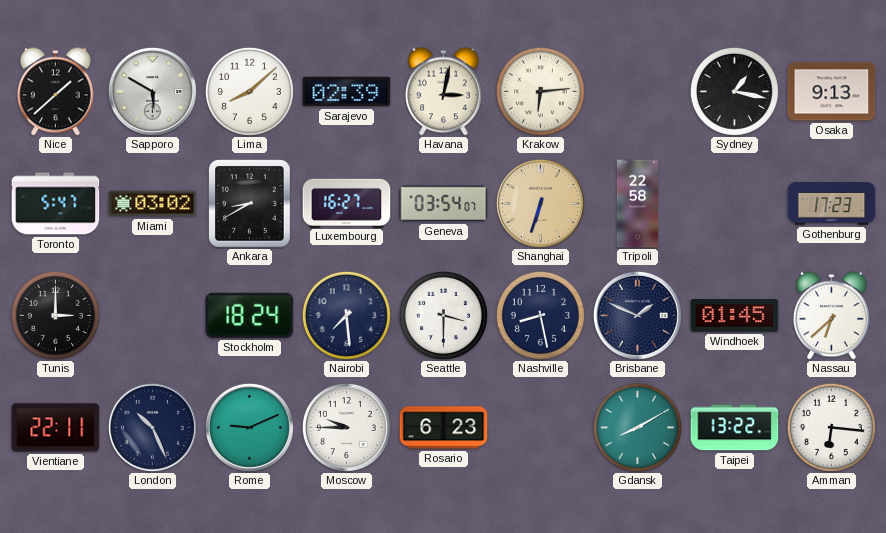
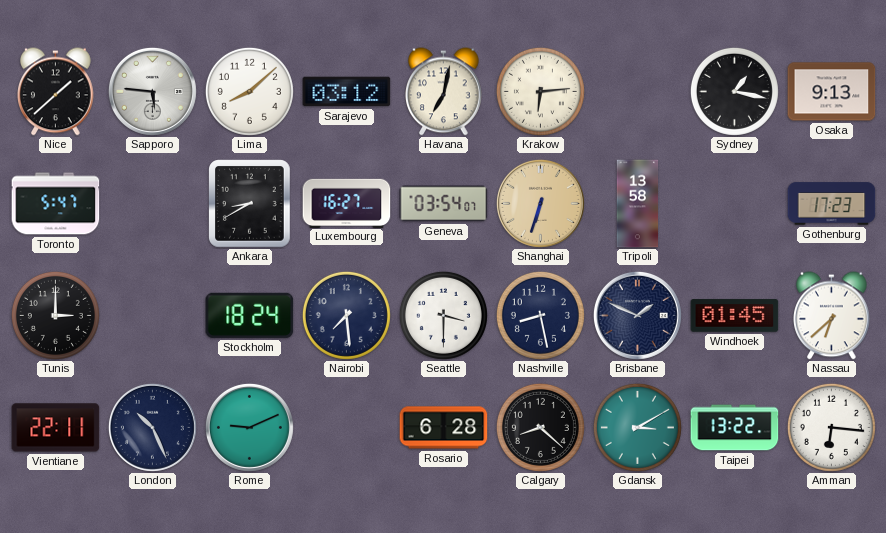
Sapporo: 5:50 -> 5:46 (152, 91)
Sarajevo: 02:39 -> 03:12 (347, 92)
Havana: 3:02 -> 7:02 (444, 92)
Miami: 03:02 -> none (153, 204)
Tripoli: 22:58 -> 13:58 (638, 204)
Moscow: 9:45 -> none (346, 427)
Rosario: 6:23 -> 6:28 (444, 428)
Calgary: none -> 8:22 (540, 427)
Gdansk: 8:10 -> 3:10 (637, 427)
